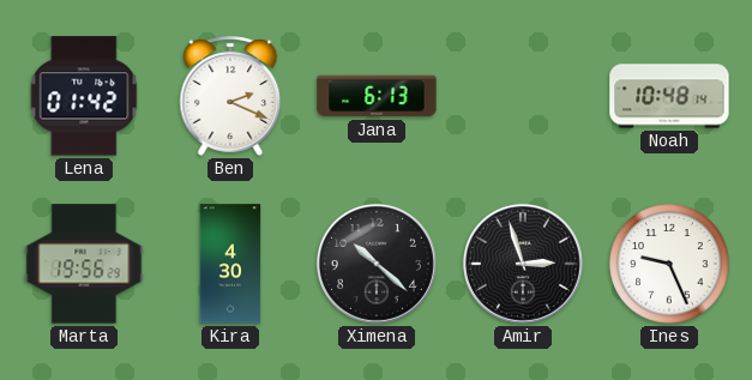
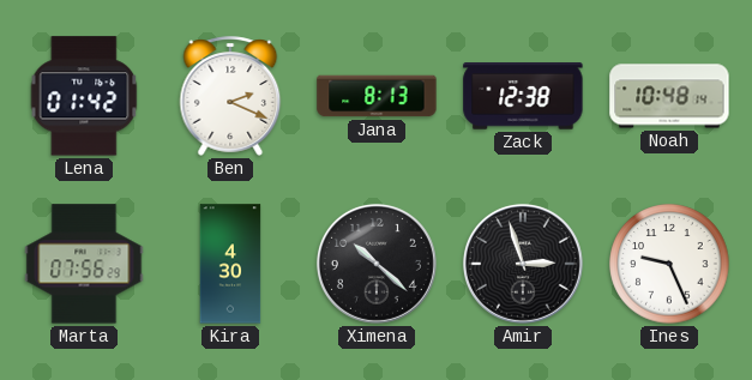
Jana: 6:13 -> 8:13 (377, 96)
Zack: none -> 12:38 (523, 96)
Marta: 19:56 -> 07:56 (84, 264)
